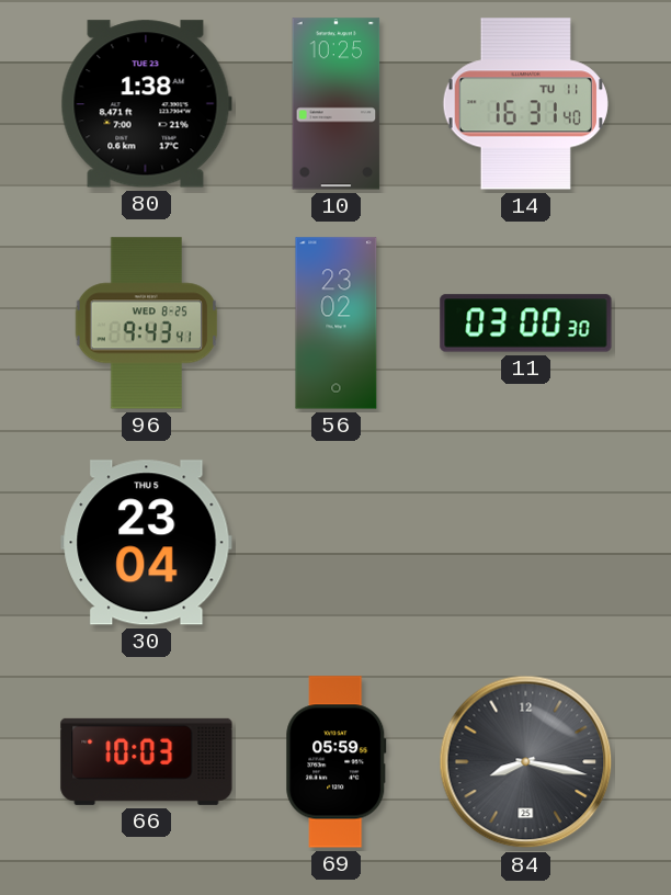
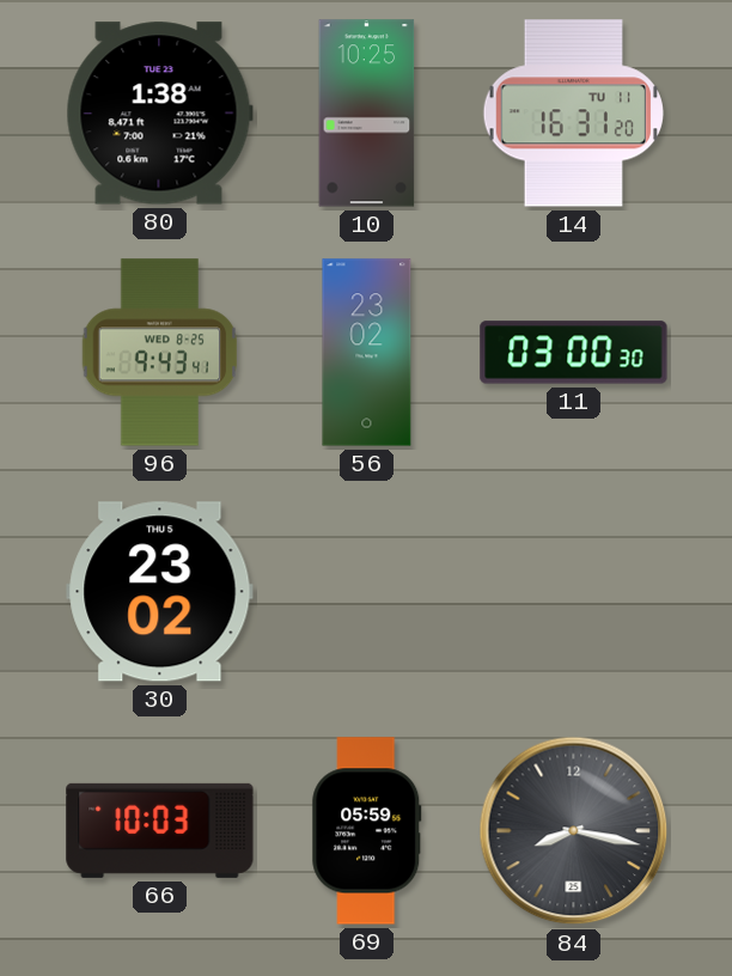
14: 16:31:40 -> 16:31:20 (573, 114)
30: 23:04 -> 23:02 (160, 592)
